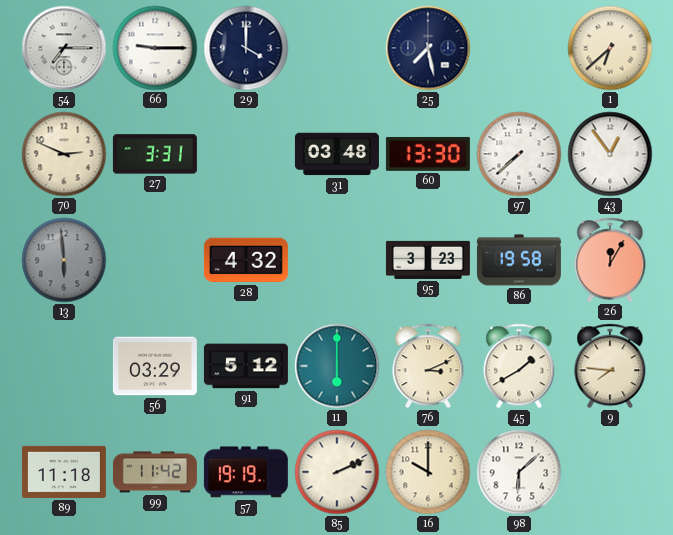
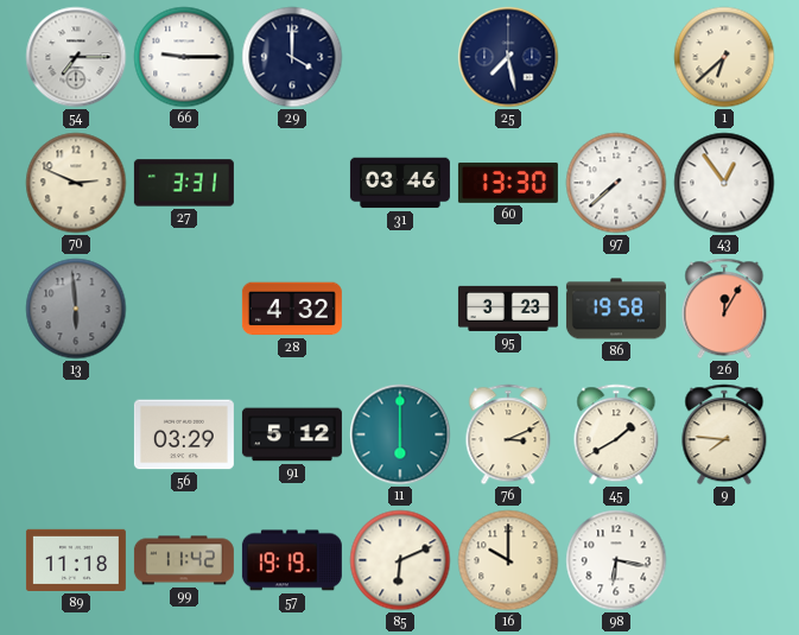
31: 03:48 -> 03:46 (400, 183)
85: 2:11 -> 6:11 (400, 560)
98: 6:08 -> 6:17 (616, 560)
